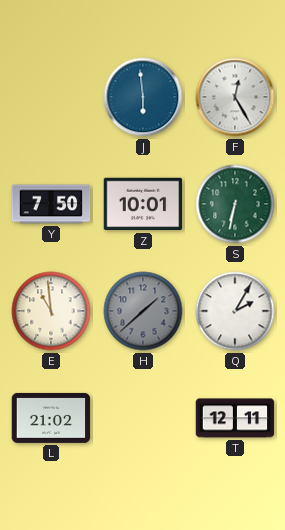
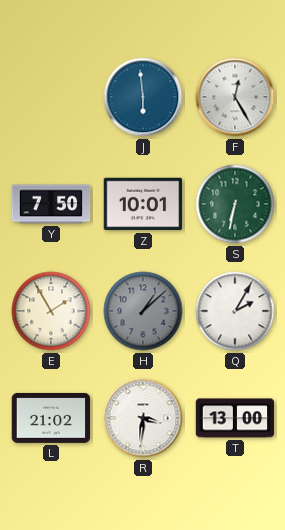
E: 10:59 -> 1:55 (51, 311)
H: 1:38 -> 1:08 (143, 311)
R: none -> 3:31 (143, 418)
T: 12:11 -> 13:00 (235, 418)
